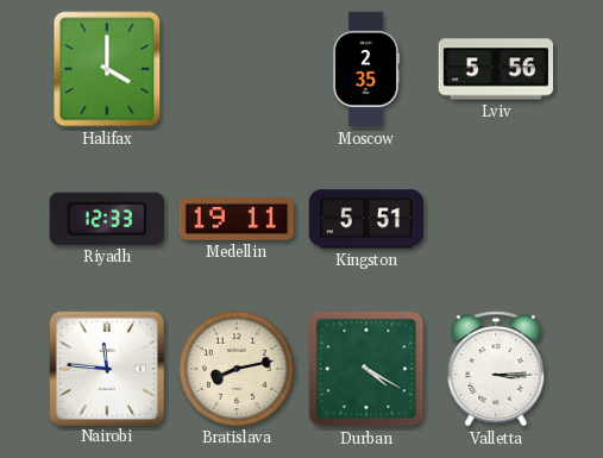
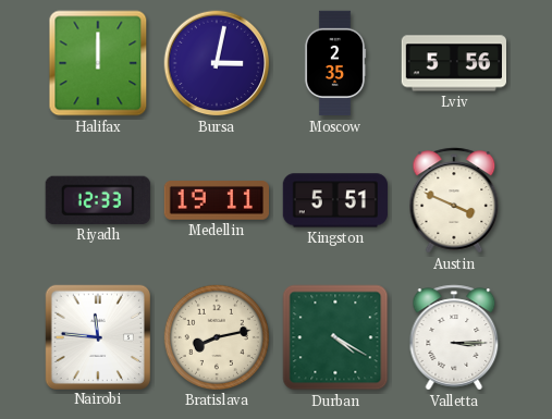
Halifax: 4:00 -> 12:00 (98, 63)
Bursa: none -> 3:02 (217, 63)
Austin: none -> 3:49 (454, 200)
